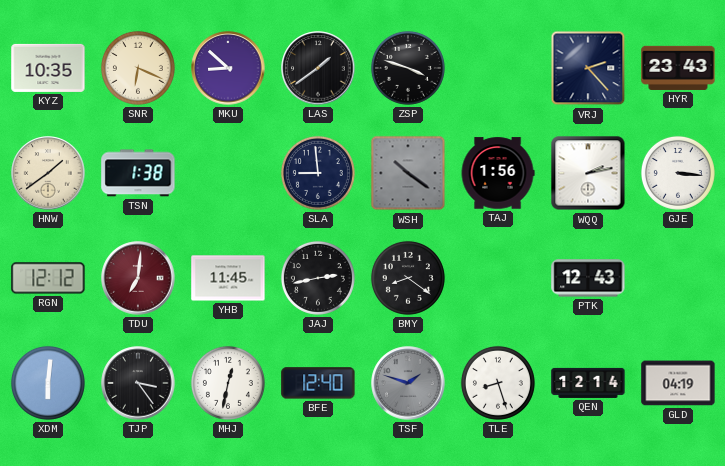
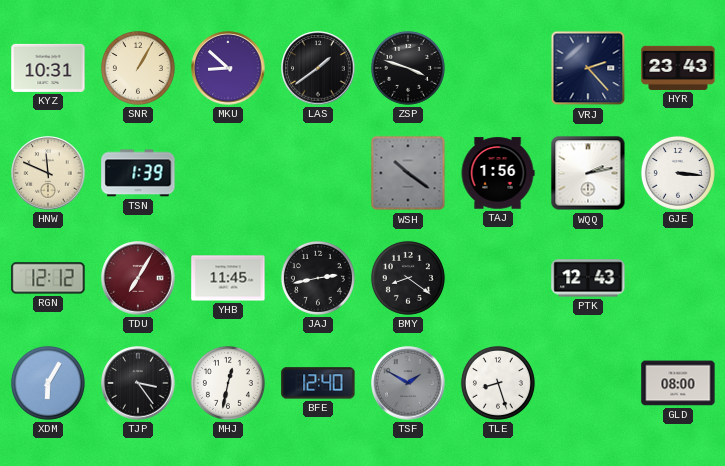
KYZ: 10:35 -> 10:31 (48, 68)
SNR: 6:19 -> 1:05 (138, 68)
HNW: 1:39 -> 11:49 (48, 173)
TSN: 1:38 -> 1:39 (138, 173)
SLA: 8:59 -> none (318, 173)
TDU: 7:01 -> 7:05 (138, 278)
XDM: 6:01 -> 6:05 (48, 383)
TSF: 1:48 -> 1:50 (408, 383)
QEN: 12:14 -> none (588, 383)
GLD: 04:19 -> 08:00 (678, 383)
